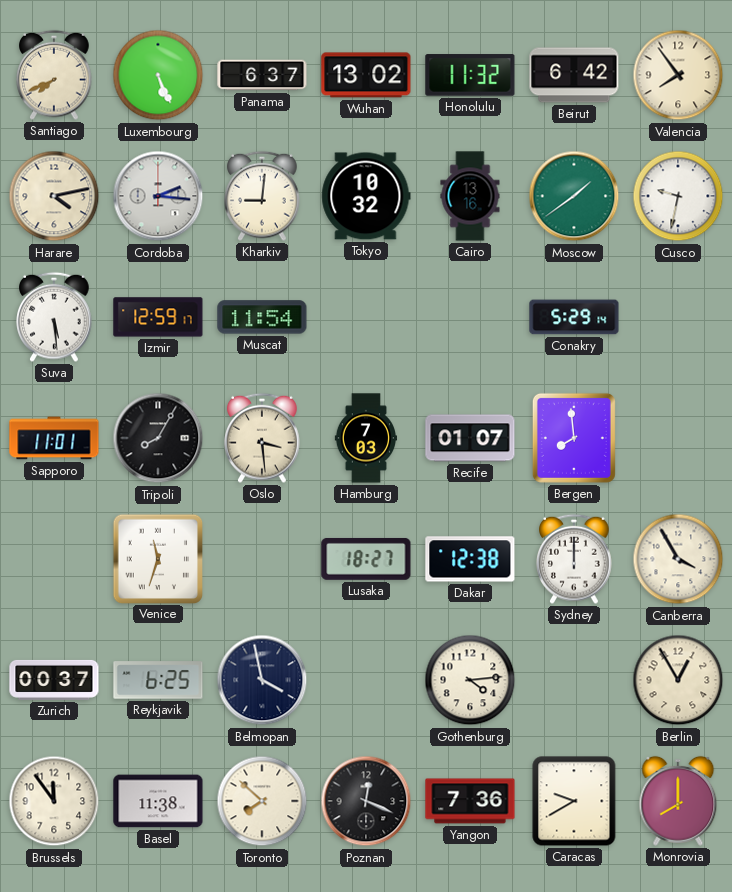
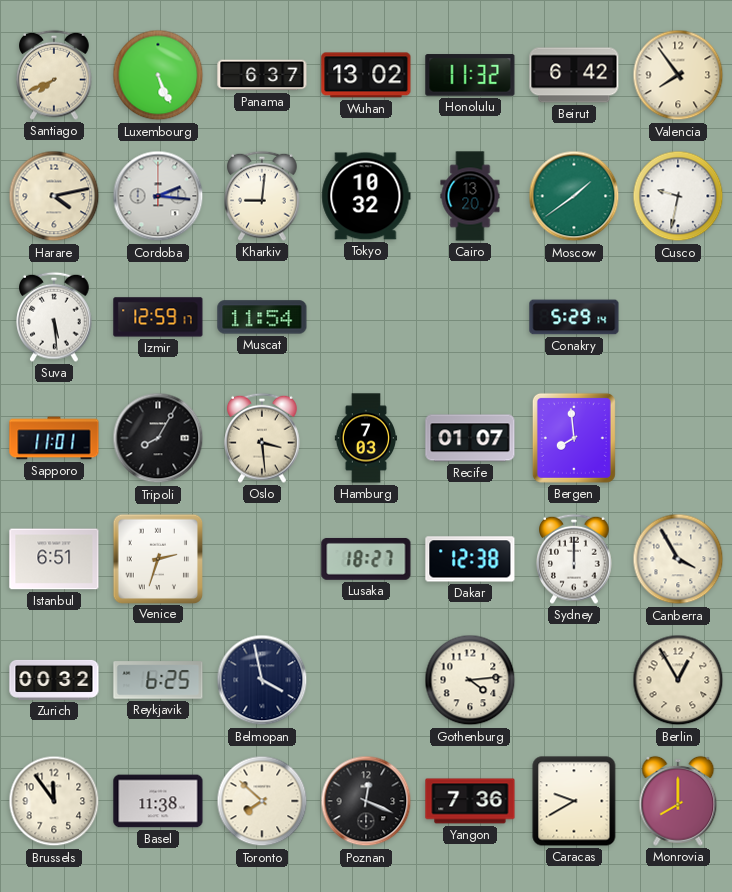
Cairo: 13:16 -> 13:20 (470, 196)
Istanbul: none -> 6:51 (54, 559)
Venice: 11:33 -> 2:33 (157, 558)
Zurich: 00:37 -> 00:32 (54, 680)
